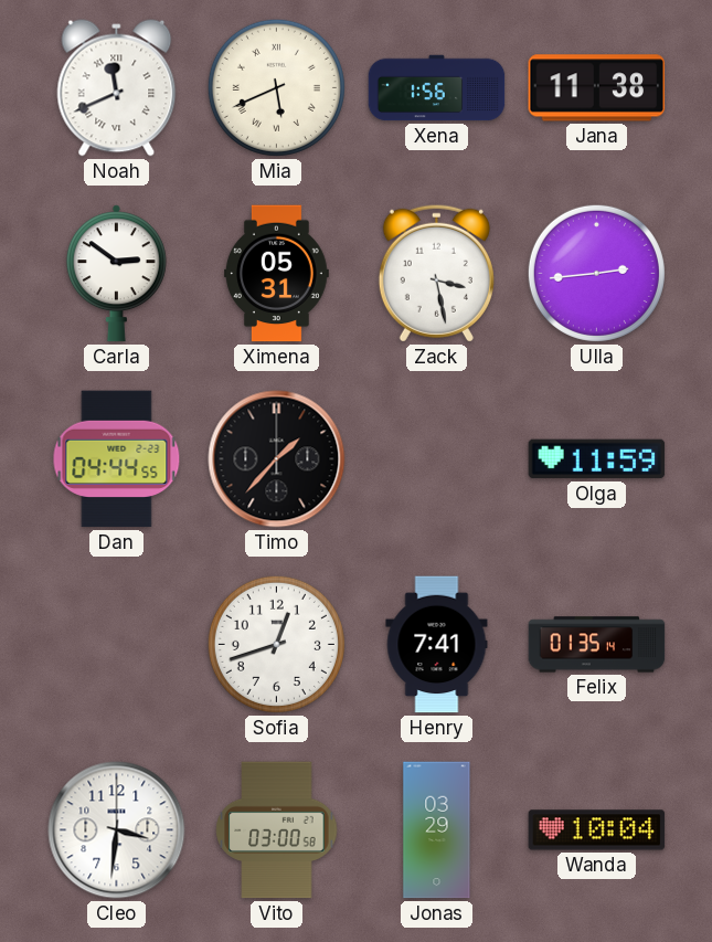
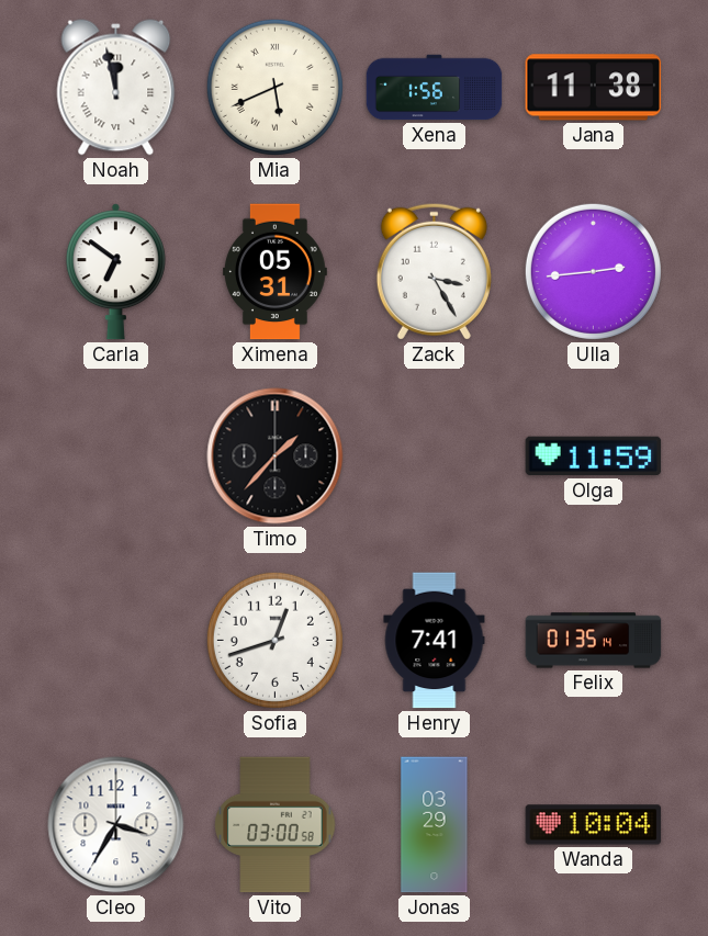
Noah: 11:41 -> 11:58 (116, 88)
Carla: 2:51 -> 6:51 (115, 272)
Zack: 3:28 -> 3:25 (434, 271)
Dan: 04:44 -> none (117, 459)
Cleo: 3:31 -> 3:35 (116, 825)
